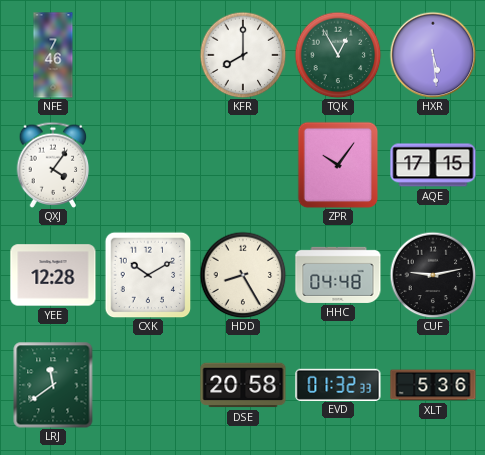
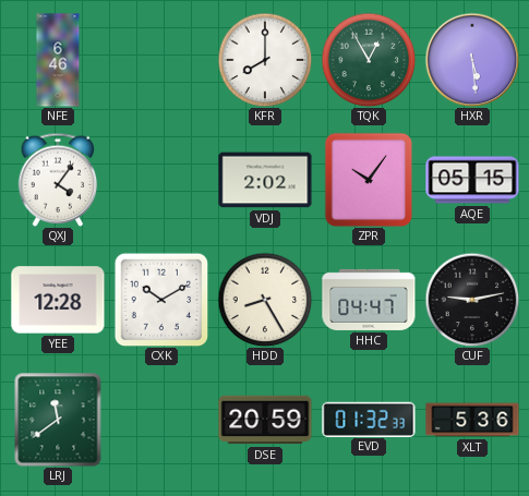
NFE: 7:46 -> 6:46 (58, 60)
VDJ: none -> 2:02 (265, 180)
AQE: 17:15 -> 05:15 (472, 180)
HHC: 04:48 -> 04:47 (369, 300)
DSE: 20:58 -> 20:59 (265, 420)
